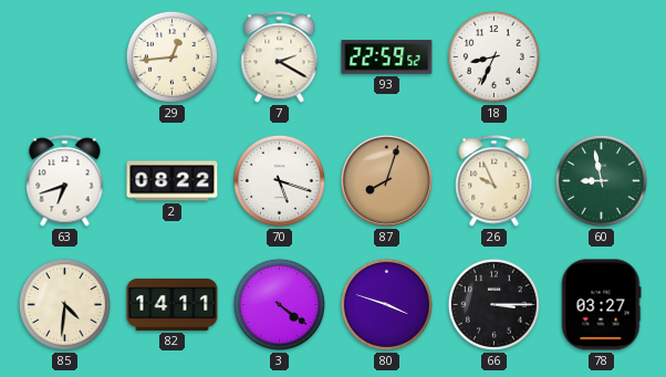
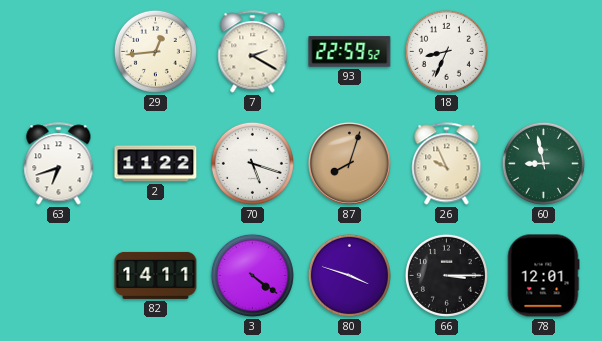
2: 08:22 -> 11:22 (156, 164)
85: 4:31 -> none (64, 304)
78: 03:27 -> 12:01 (543, 276)
